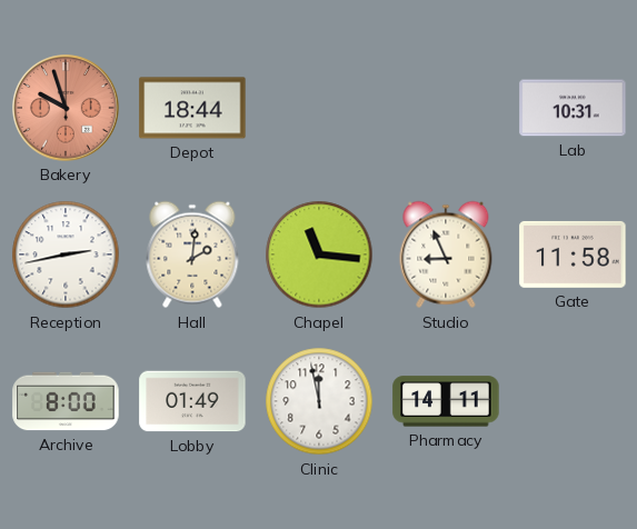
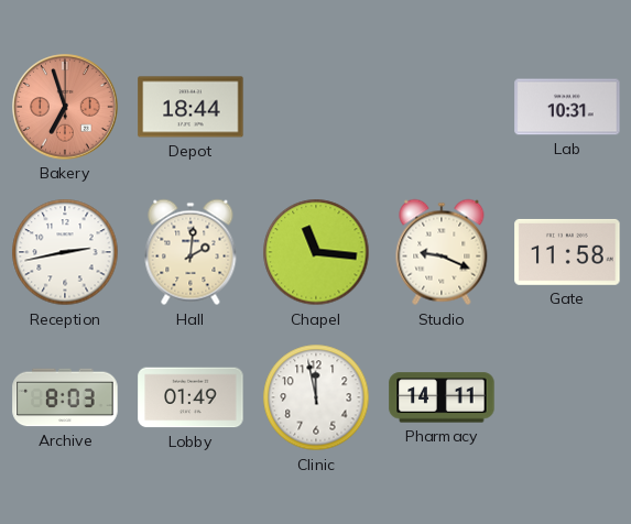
Bakery: 9:57 -> 6:57 (65, 107)
Studio: 8:56 -> 9:19 (442, 252)
Archive: 8:00 -> 8:03 (65, 397)
